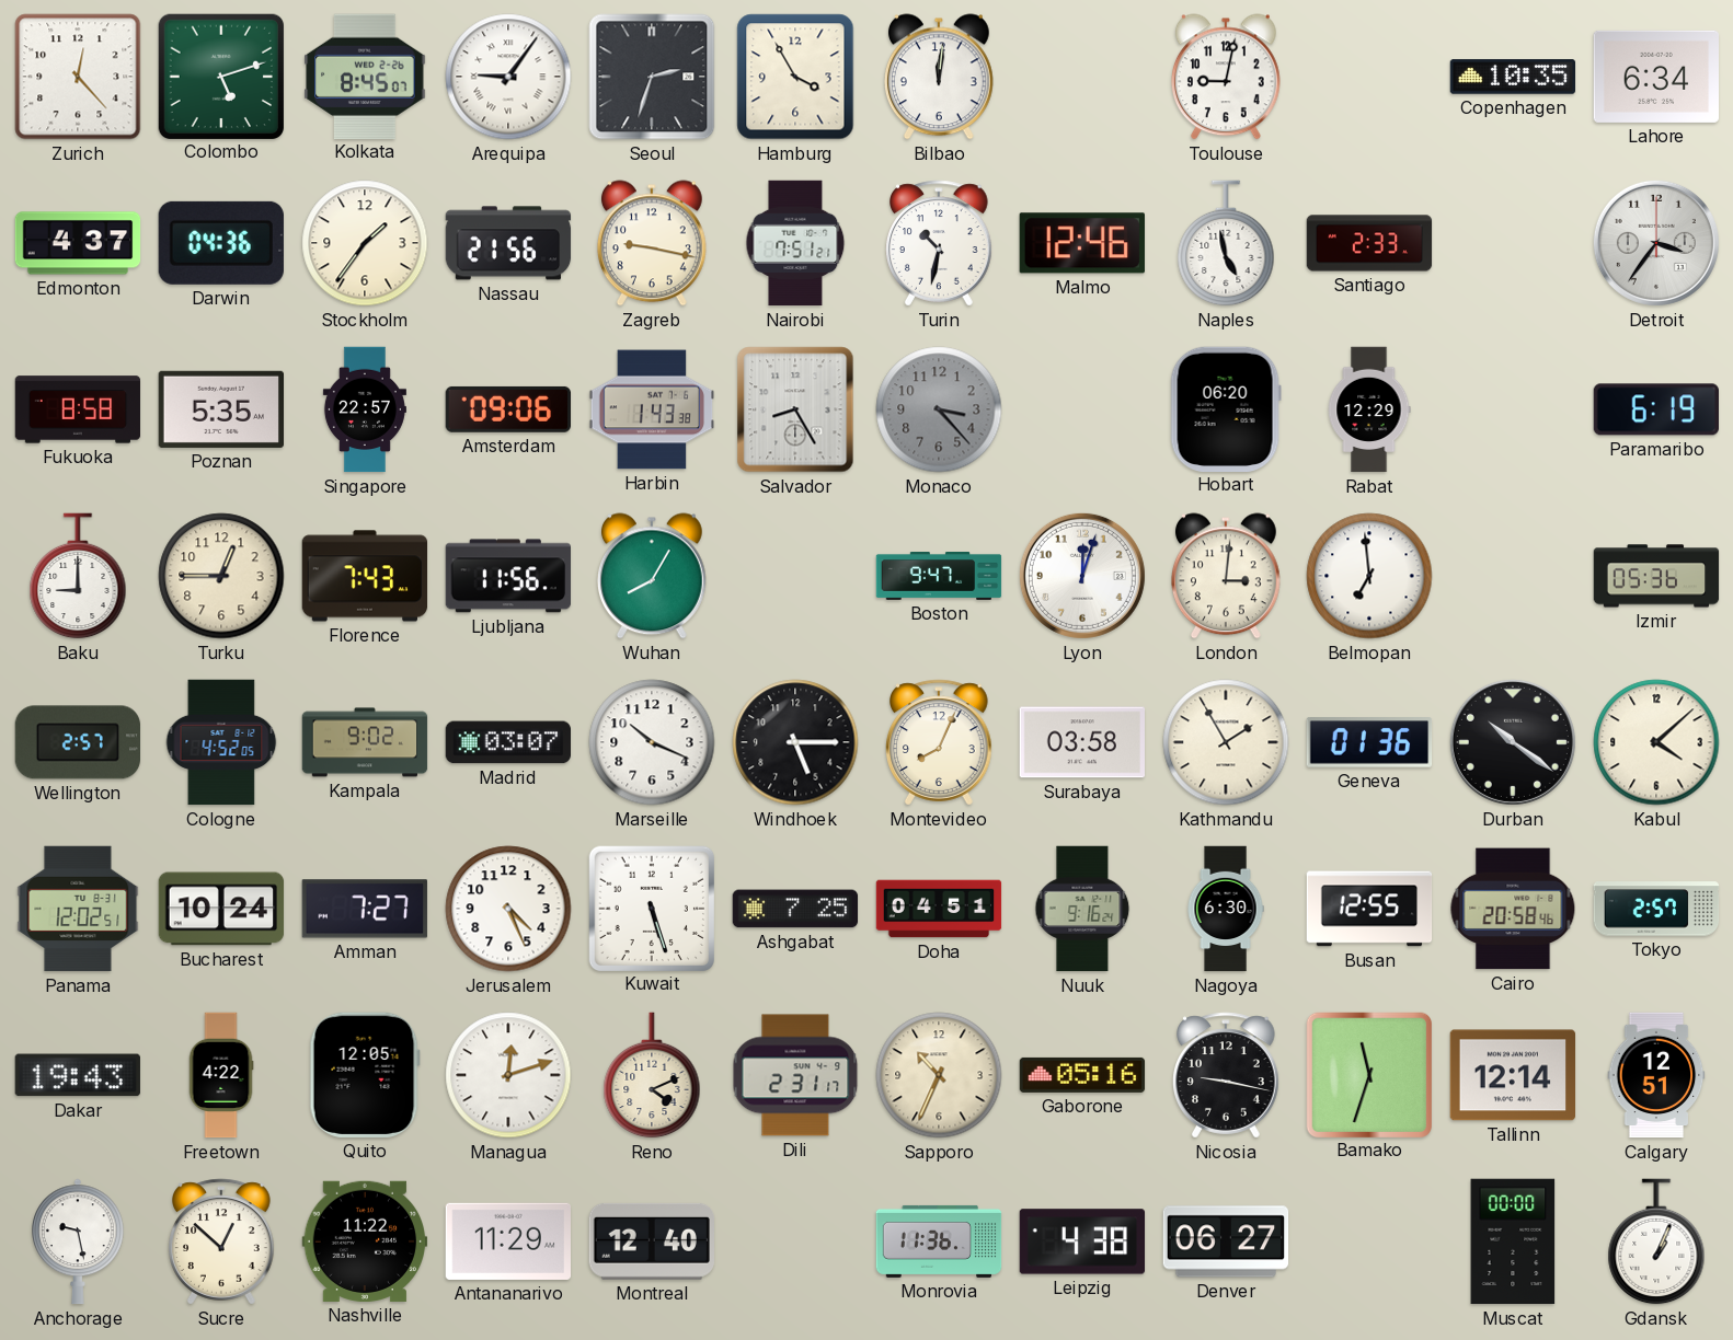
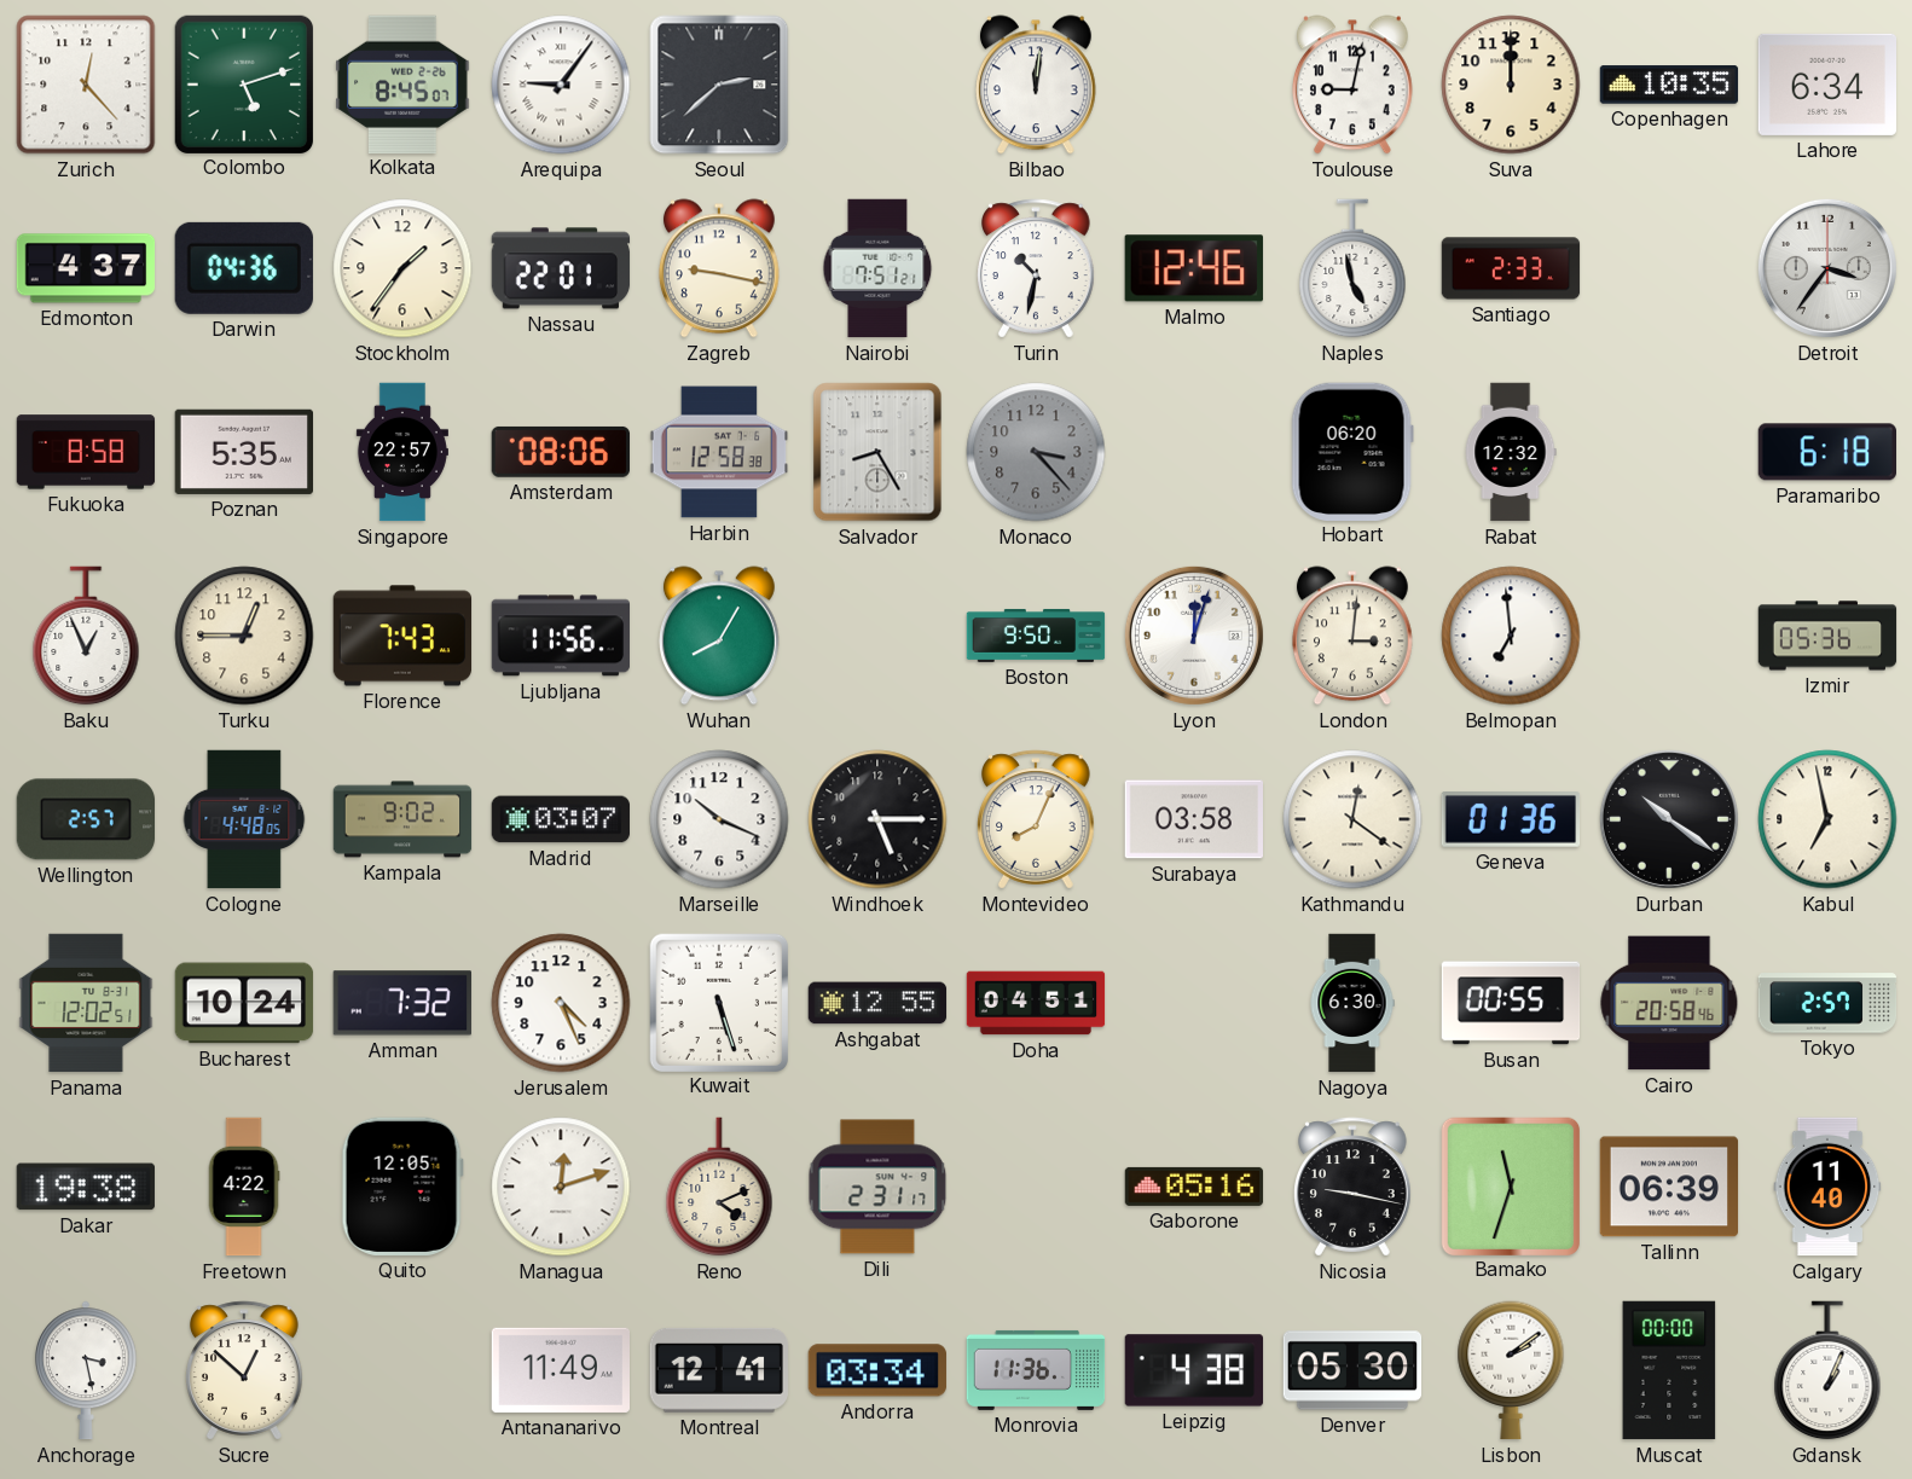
Seoul: 2:33 -> 2:38 (719, 85)
Hamburg: 3:55 -> none (795, 77)
Suva: none -> 12:00 (1511, 85)
Nassau: 21:56 -> 22:01 (561, 268)
Amsterdam: 09:06 -> 08:06 (560, 452)
Harbin: 1:43 -> 12:58 (719, 452)
Rabat: 12:29 -> 12:32 (1511, 452)
Paramaribo: 6:19 -> 6:18 (1826, 452)
Baku: 9:00 -> 12:56 (86, 636)
Boston: 9:47 -> 9:50 (1036, 636)
Cologne: 4:52 -> 4:48 (244, 819)
Kathmandu: 1:55 -> 12:21 (1352, 819)
Kabul: 4:08 -> 6:58 (1827, 819)
Amman: 7:27 -> 7:32 (402, 1003)
Ashgabat: 7:25 -> 12:55 (877, 1003)
Nuuk: 9:16 -> none (1082, 909)
Busan: 12:55 -> 00:55 (1511, 1003)
Dakar: 19:43 -> 19:38 (86, 1187)
Sapporo: 10:34 -> none (939, 1075)
Tallinn: 12:14 -> 06:39 (1669, 1187)
Calgary: 12:51 -> 11:40 (1827, 1187)
Anchorage: 9:28 -> 3:28 (87, 1370)
Nashville: 11:22 -> none (365, 1241)
Antananarivo: 11:29 -> 11:49 (560, 1370)
Montreal: 12:40 -> 12:41 (718, 1370)
Andorra: none -> 03:34 (876, 1370)
Denver: 06:27 -> 05:30 (1352, 1370)
Lisbon: none -> 2:09 (1511, 1370)
